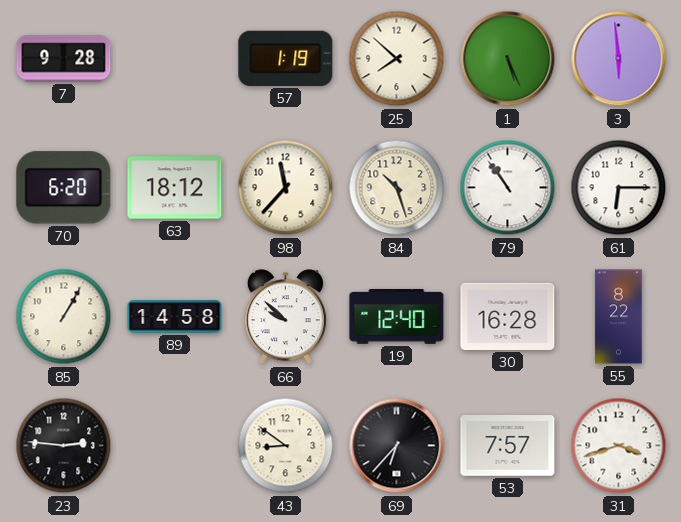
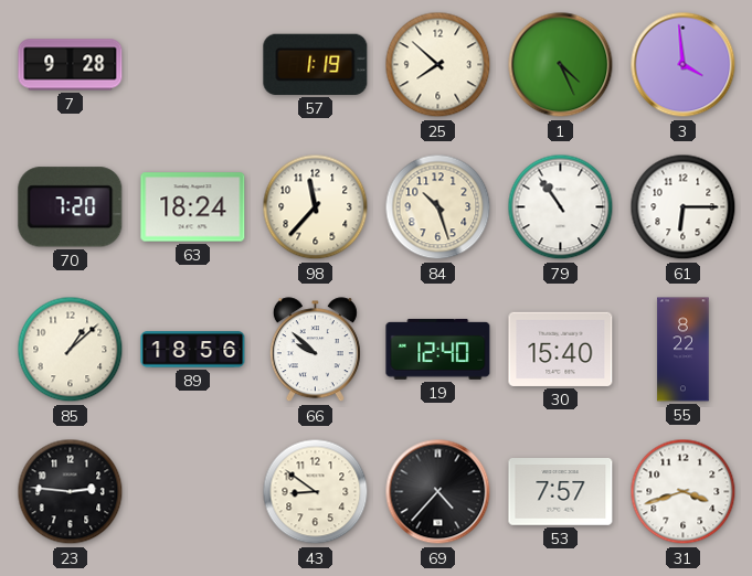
1: 5:26 -> 4:26 (561, 65)
3: 5:59 -> 3:59 (684, 65)
70: 6:20 -> 7:20 (71, 207)
63: 18:12 -> 18:24 (193, 207)
85: 1:05 -> 1:08 (71, 350)
89: 14:58 -> 18:56 (193, 350)
30: 16:28 -> 15:40 (561, 349)
69: 6:37 -> 4:37 (438, 492)
